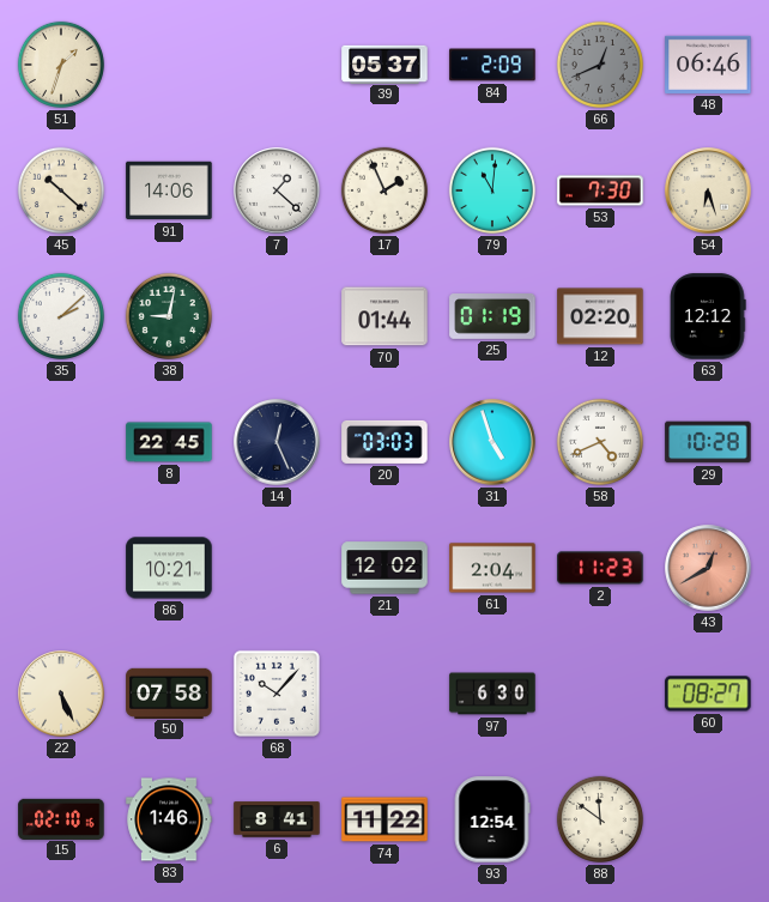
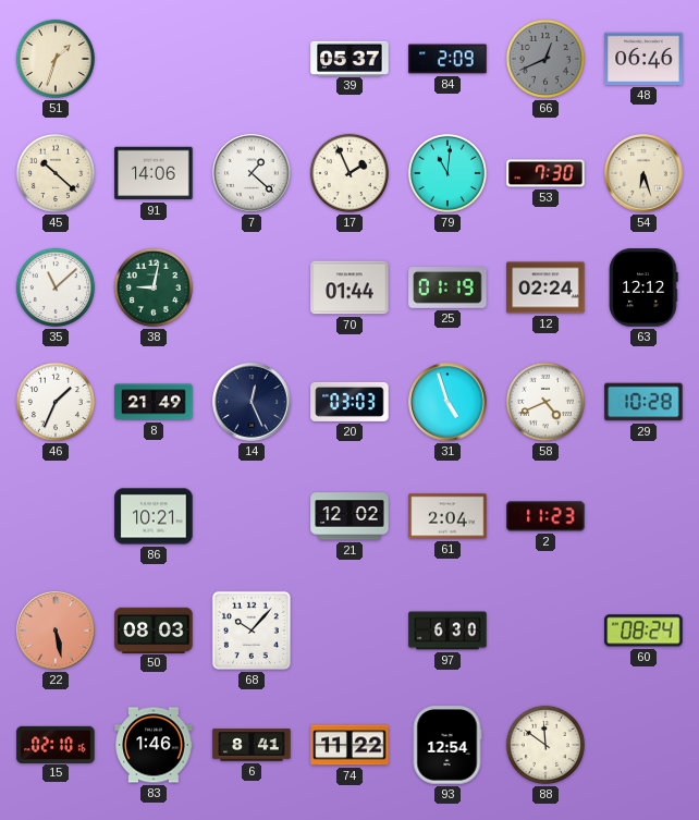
35: 2:08 -> 11:08 (56, 287)
12: 02:20 -> 02:24 (545, 287)
46: none -> 1:34 (56, 402)
8: 22:45 -> 21:49 (154, 402)
43: 12:40 -> none (708, 568)
22: 5:26 -> 5:28 (56, 631)
22 dial: cream -> salmon (56, 631)
50: 07:58 -> 08:03 (154, 629)
60: 08:27 -> 08:24 (643, 631)
